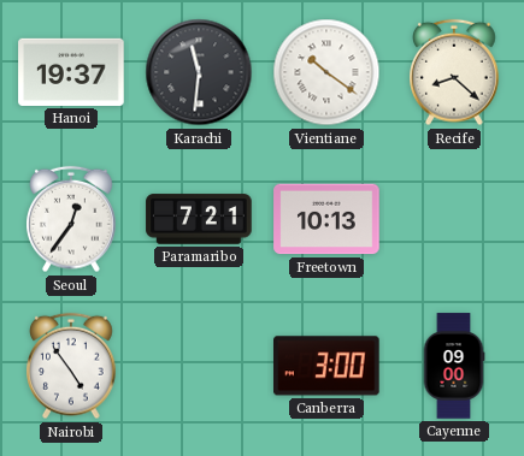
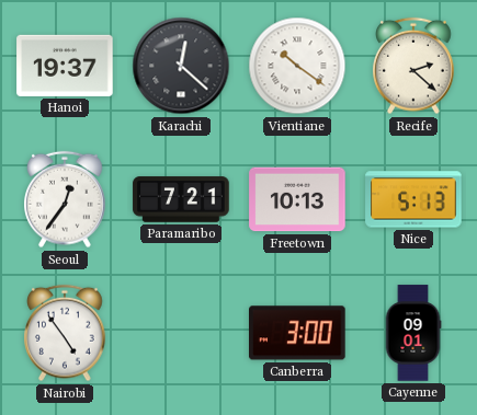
Karachi: 11:31 -> 12:22 (181, 66)
Recife: 8:22 -> 2:22 (414, 66)
Nice: none -> 5:13 (413, 199)
Cayenne: 09:00 -> 09:01 (413, 333)
